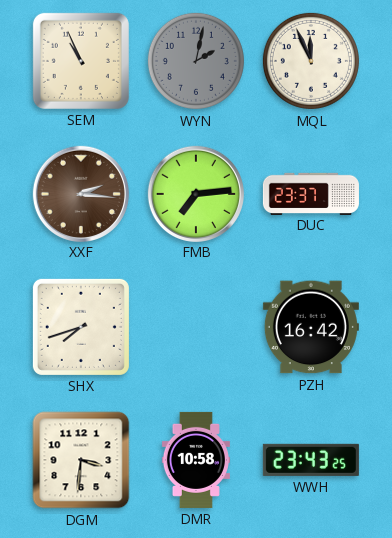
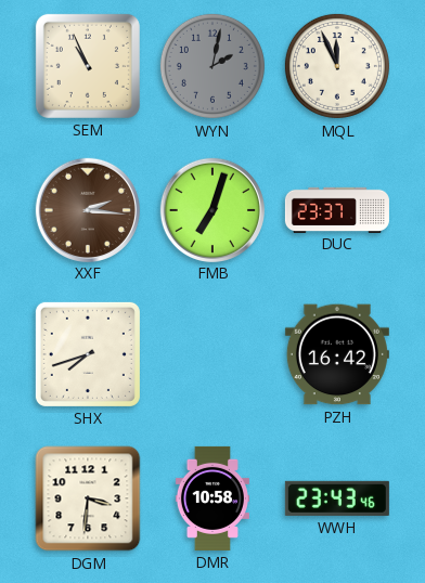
FMB: 7:14 -> 7:03 (211, 209)
WWH: 23:43:25 -> 23:43:46 (337, 498)
